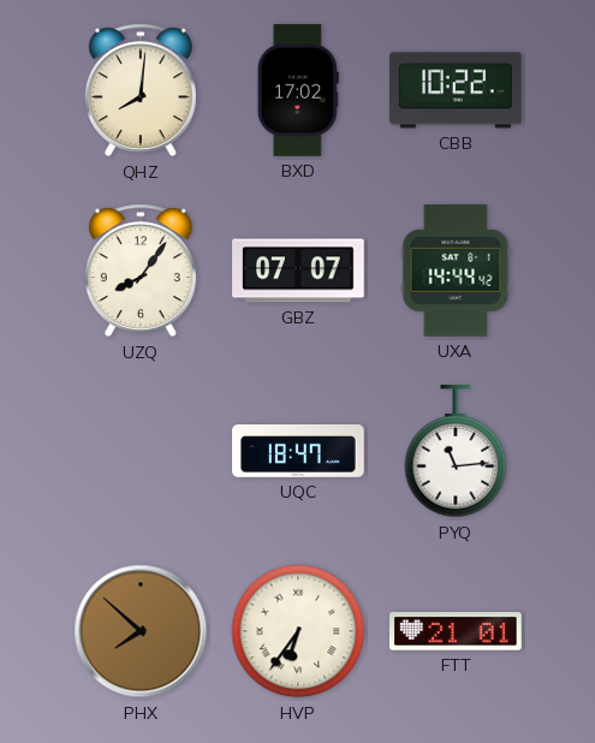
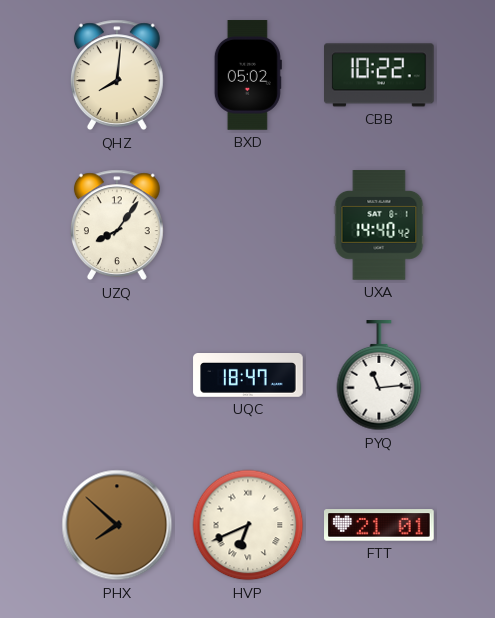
BXD: 17:02 -> 05:02 (248, 75)
GBZ: 07:07 -> none (298, 271)
UXA: 14:44 -> 14:40 (379, 225)
HVP: 6:36 -> 6:41 (248, 525)
